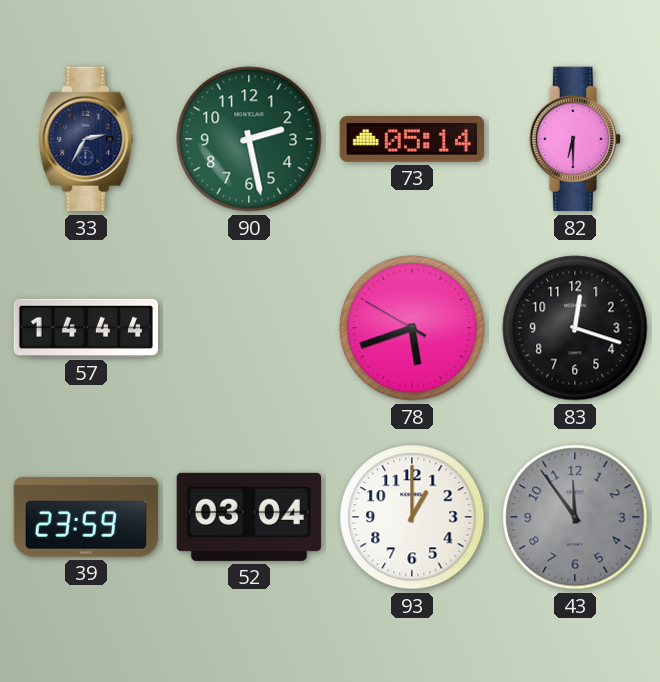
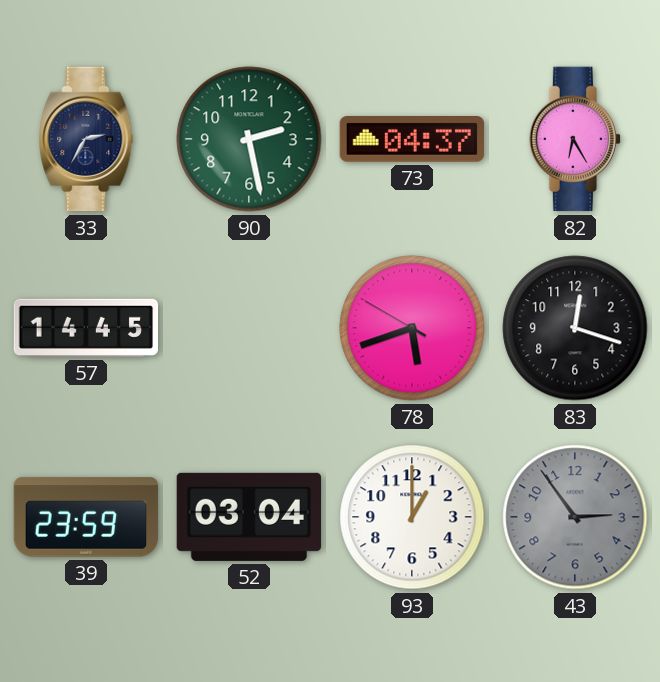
73: 05:14 -> 04:37 (412, 140)
82: 6:30 -> 6:25 (574, 139)
57: 14:44 -> 14:45 (86, 328)
43: 11:54 -> 2:54 (575, 517)
